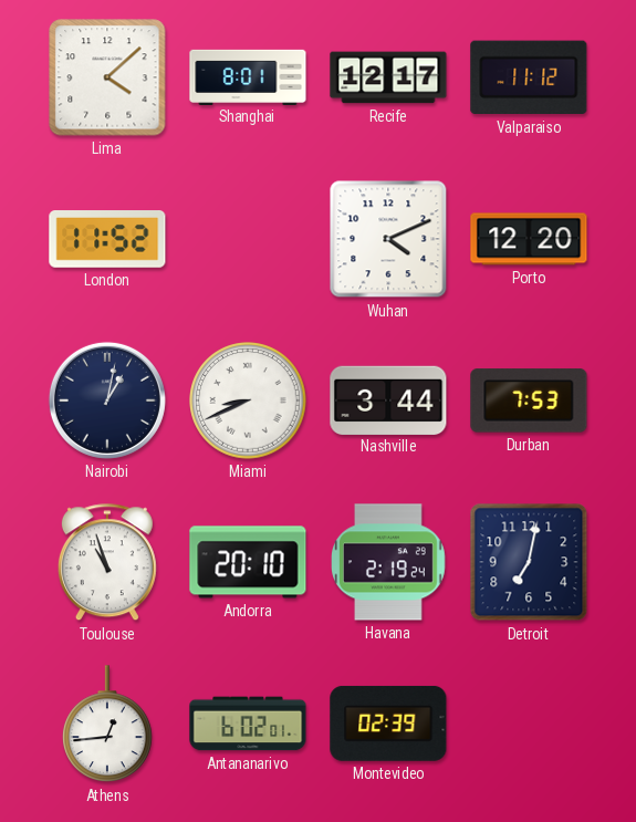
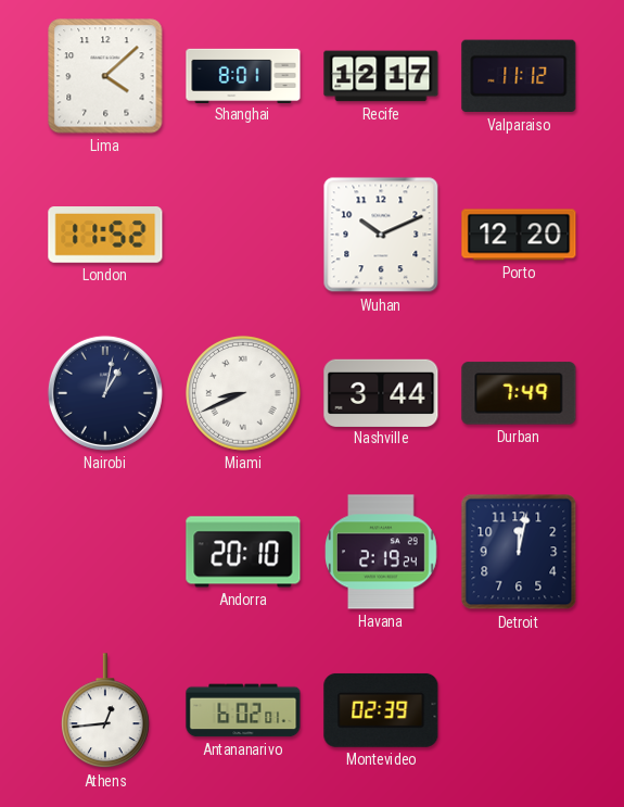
Wuhan: 4:11 -> 10:11 (381, 235)
Durban: 7:53 -> 7:49 (519, 393)
Toulouse: 10:57 -> none (107, 563)
Detroit: 7:02 -> 12:02 (519, 552)
